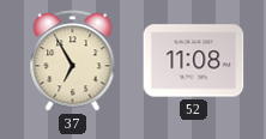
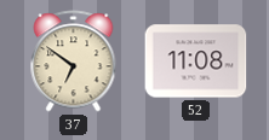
37: 6:55 -> 6:51 (74, 62)
